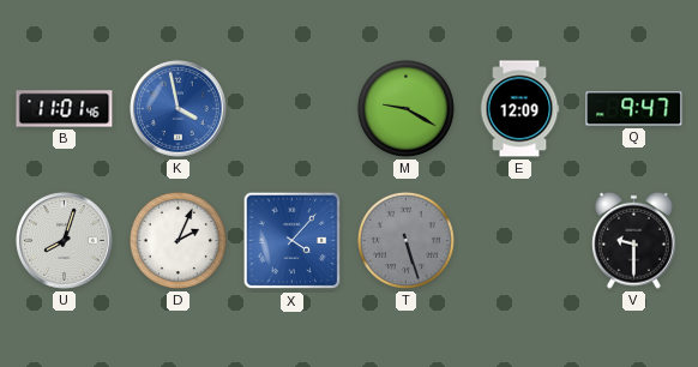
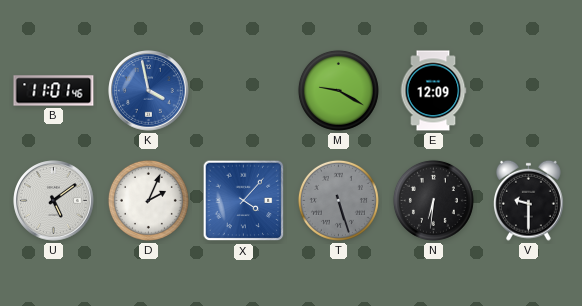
Q: 9:47 -> none (634, 109)
U: 8:03 -> 5:09 (54, 201)
N: none -> 6:31 (433, 200)
